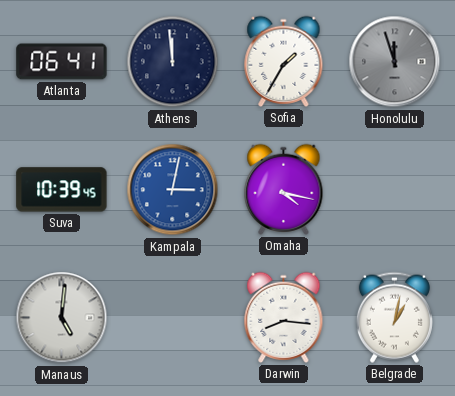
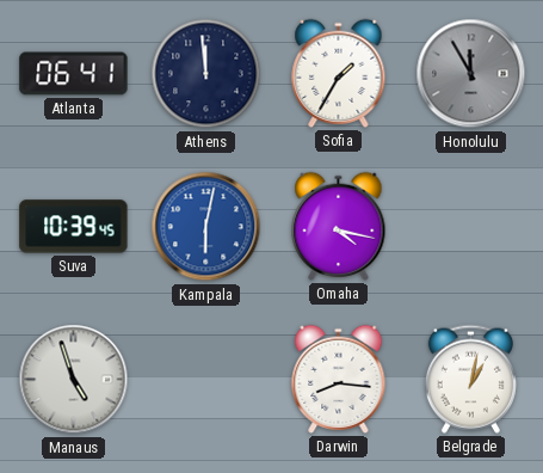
Honolulu: 11:57 -> 11:55 (471, 74)
Kampala: 3:02 -> 6:02 (206, 227)
Manaus: 5:01 -> 4:57 (74, 380)
